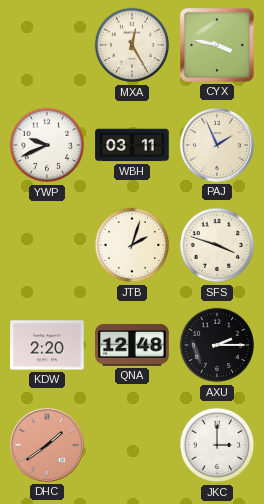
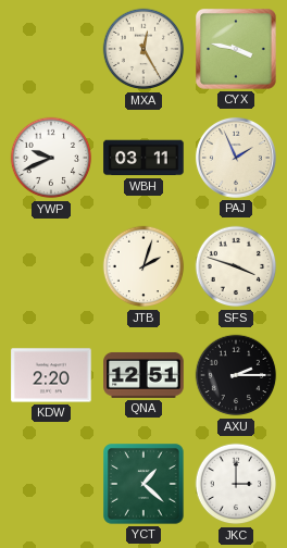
QNA: 12:48 -> 12:51 (143, 375)
DHC: 1:39 -> none (47, 445)
YCT: none -> 1:22 (143, 484)
